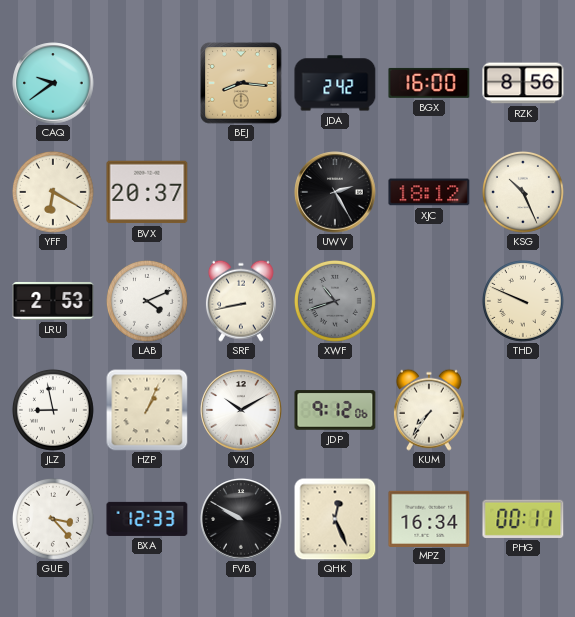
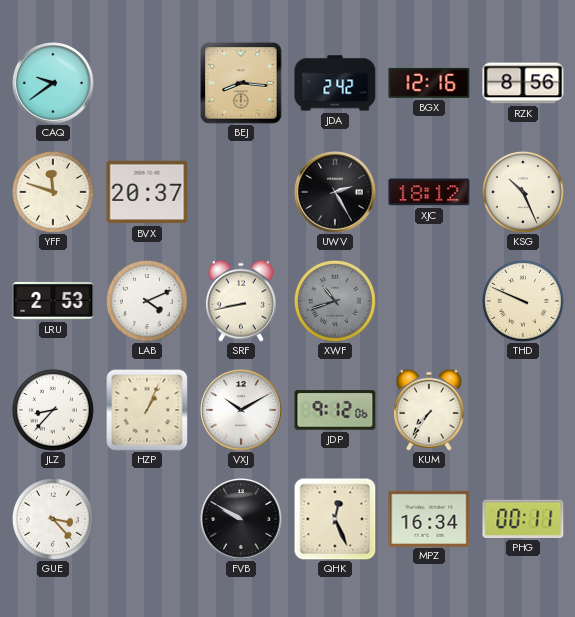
BGX: 16:00 -> 12:16 (429, 83)
YFF: 6:20 -> 11:48 (53, 192)
JLZ: 8:58 -> 8:37 (53, 410)
BXA: 12:33 -> none (147, 519)
